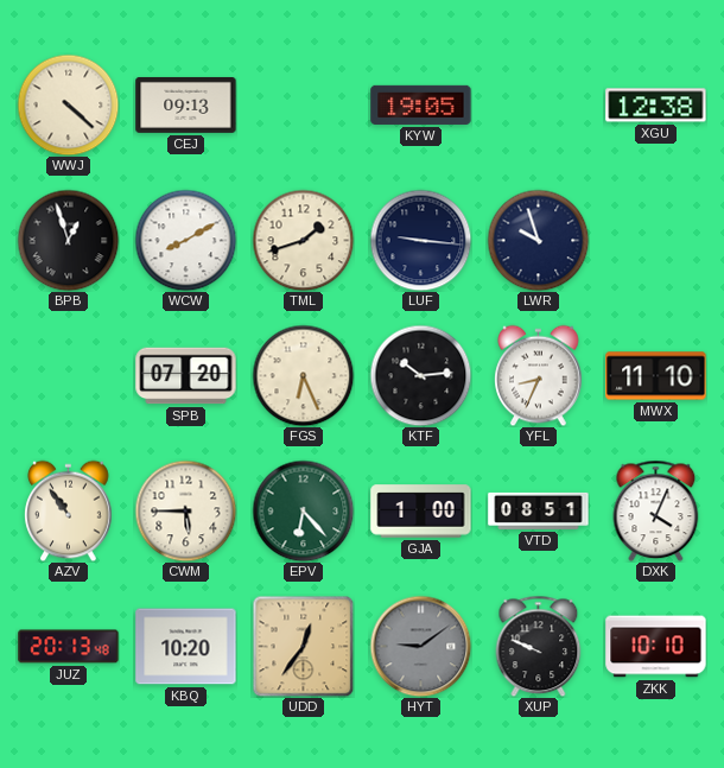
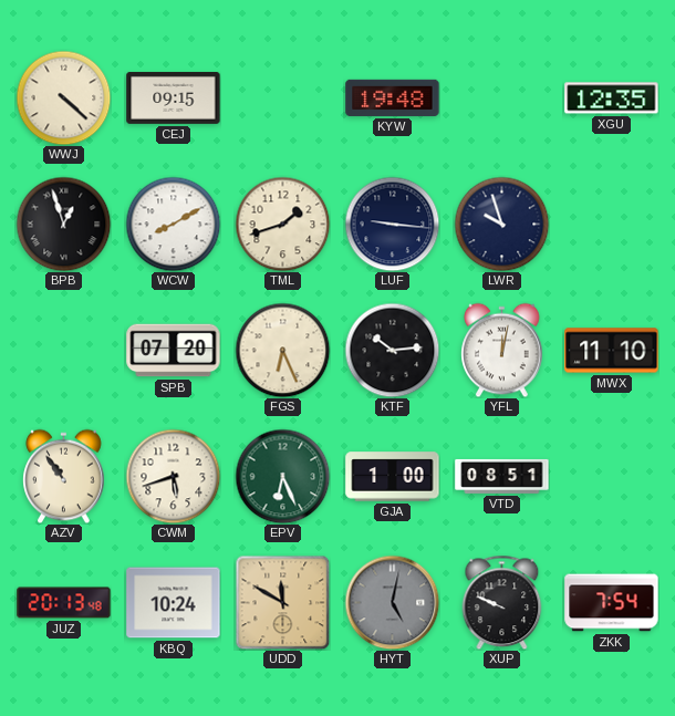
CEJ: 09:13 -> 09:15 (174, 97)
KYW: 19:05 -> 19:48 (393, 97)
XGU: 12:38 -> 12:35 (612, 98)
YFL: 8:34 -> 12:02 (502, 350)
CWM: 5:45 -> 5:42 (173, 476)
EPV: 6:23 -> 6:26 (282, 476)
DXK: 4:04 -> none (656, 510)
KBQ: 10:20 -> 10:24 (174, 603)
UDD: 12:36 -> 11:50 (282, 602)
HYT: 9:09 -> 5:02 (392, 602)
ZKK: 10:10 -> 7:54 (612, 603)
